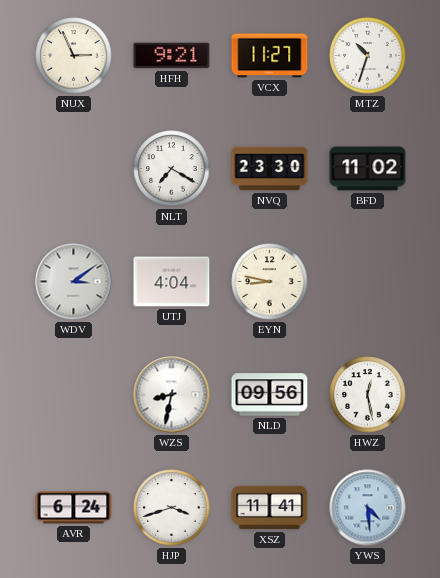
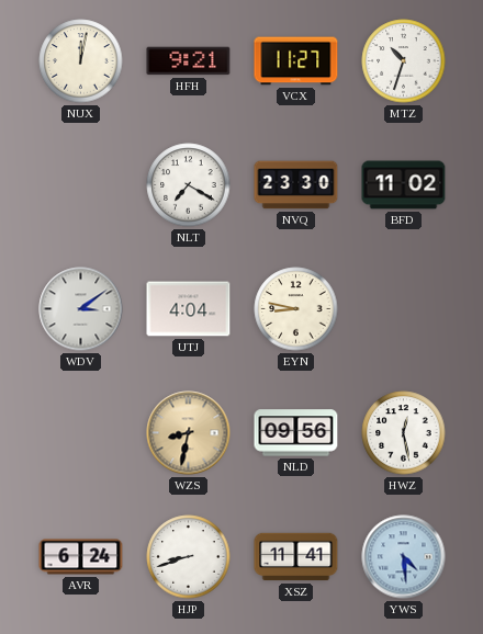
NUX: 2:56 -> 12:02 (81, 61)
WZS dial: white -> champagne (189, 433)
HJP: 3:42 -> 8:42 (189, 557)
